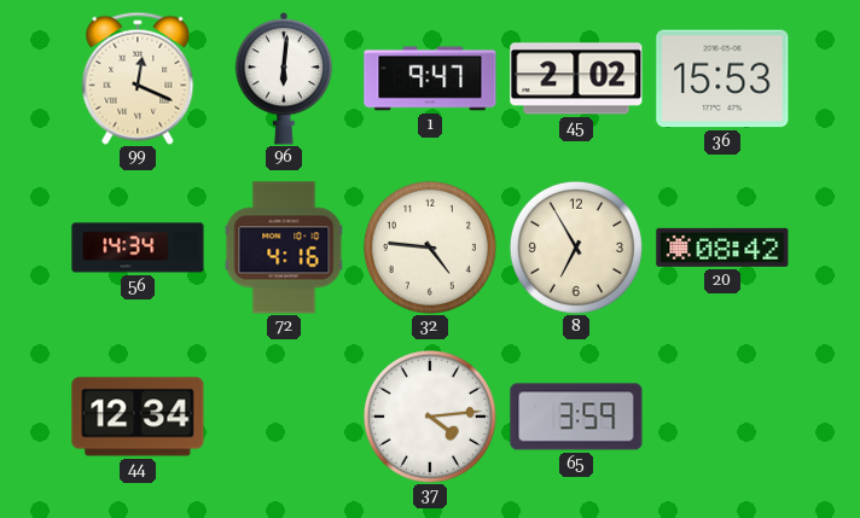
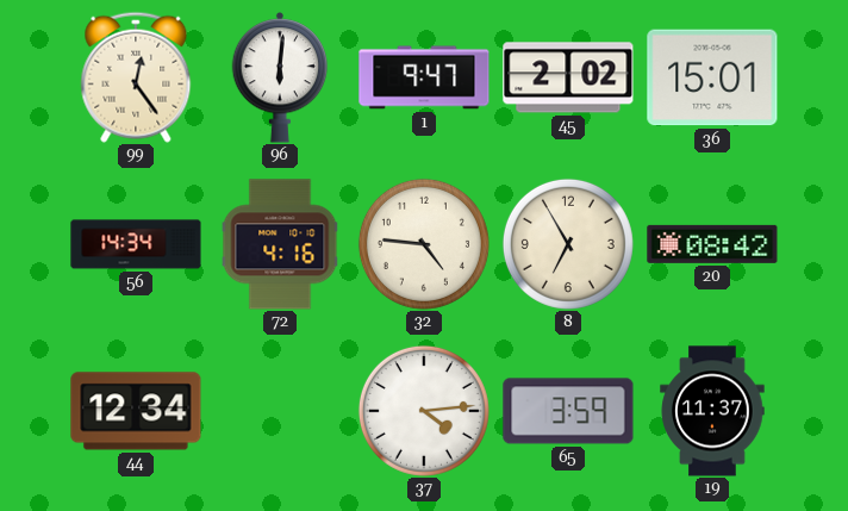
99: 12:19 -> 12:24 (136, 77)
36: 15:53 -> 15:01 (712, 77)
19: none -> 11:37 (712, 411)
